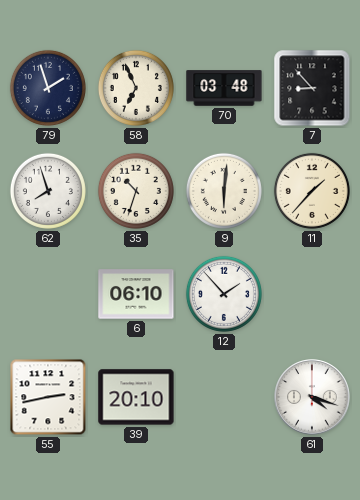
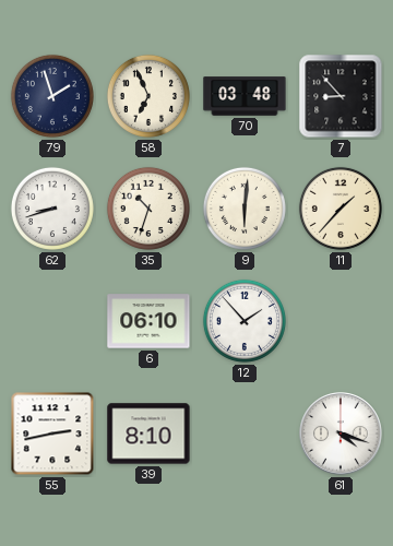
62: 7:57 -> 8:42 (52, 209)
39: 20:10 -> 8:10 (148, 434)
